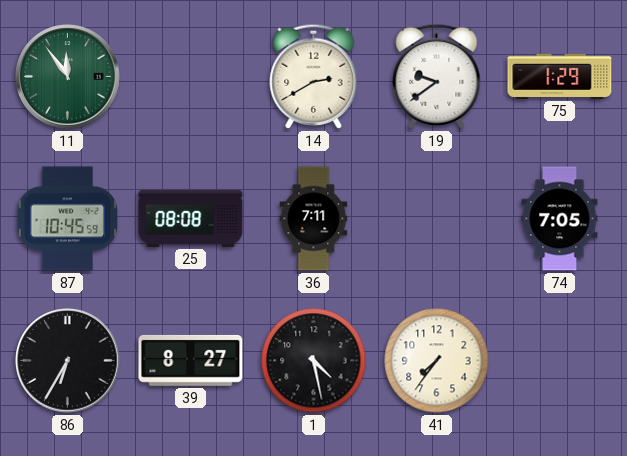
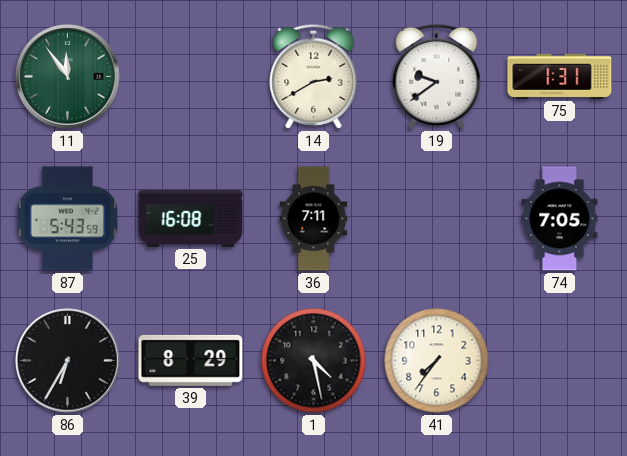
75: 1:29 -> 1:31 (560, 76)
87: 10:45 -> 5:43 (67, 219)
25: 08:08 -> 16:08 (191, 218)
39: 8:27 -> 8:29 (191, 360)
